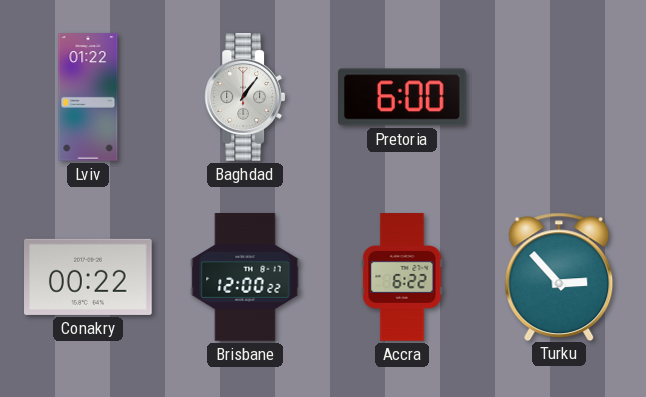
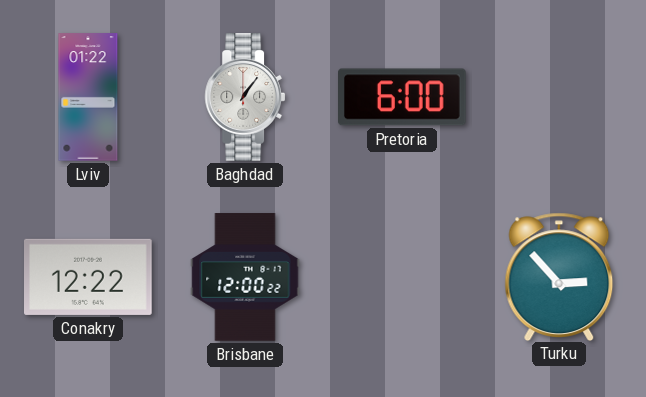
Conakry: 00:22 -> 12:22 (89, 277)
Accra: 6:22 -> none (402, 277)
